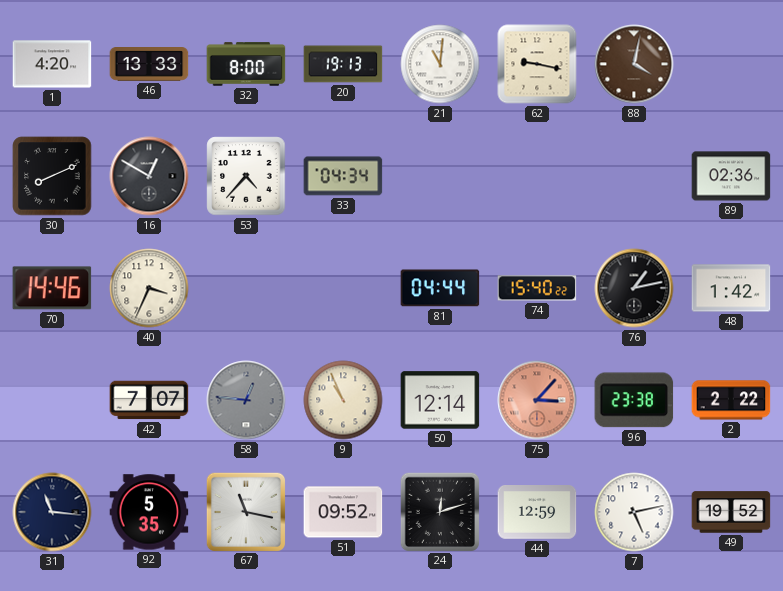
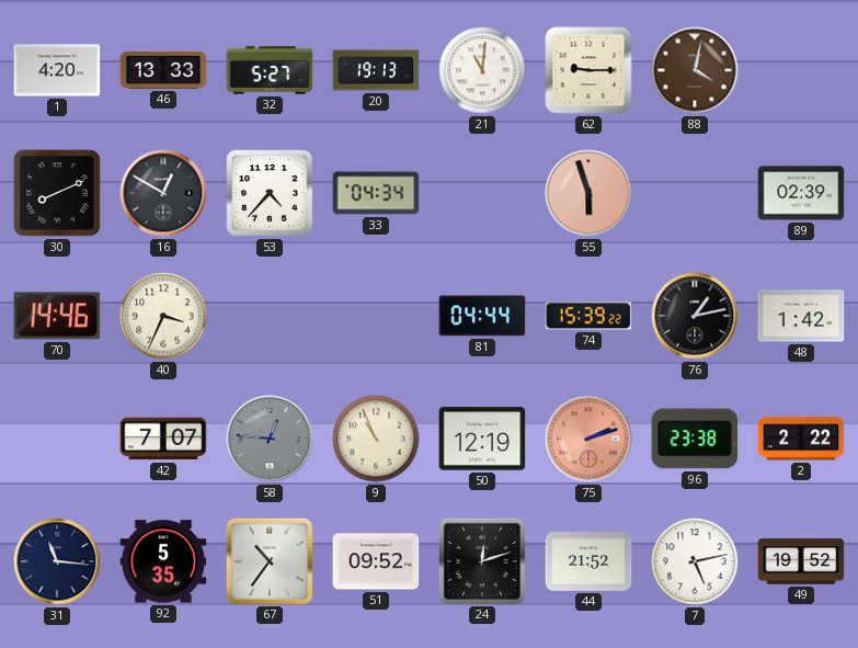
32: 8:00 -> 5:27 (270, 70)
62: 9:17 -> 9:15 (588, 70)
55: none -> 5:57 (588, 193)
89: 02:36 -> 02:39 (801, 193)
74: 15:40 -> 15:39 (588, 316)
50: 12:14 -> 12:19 (482, 439)
75: 3:07 -> 2:12 (588, 439)
67: 11:17 -> 10:36 (268, 560)
44: 12:59 -> 21:52 (588, 561)
